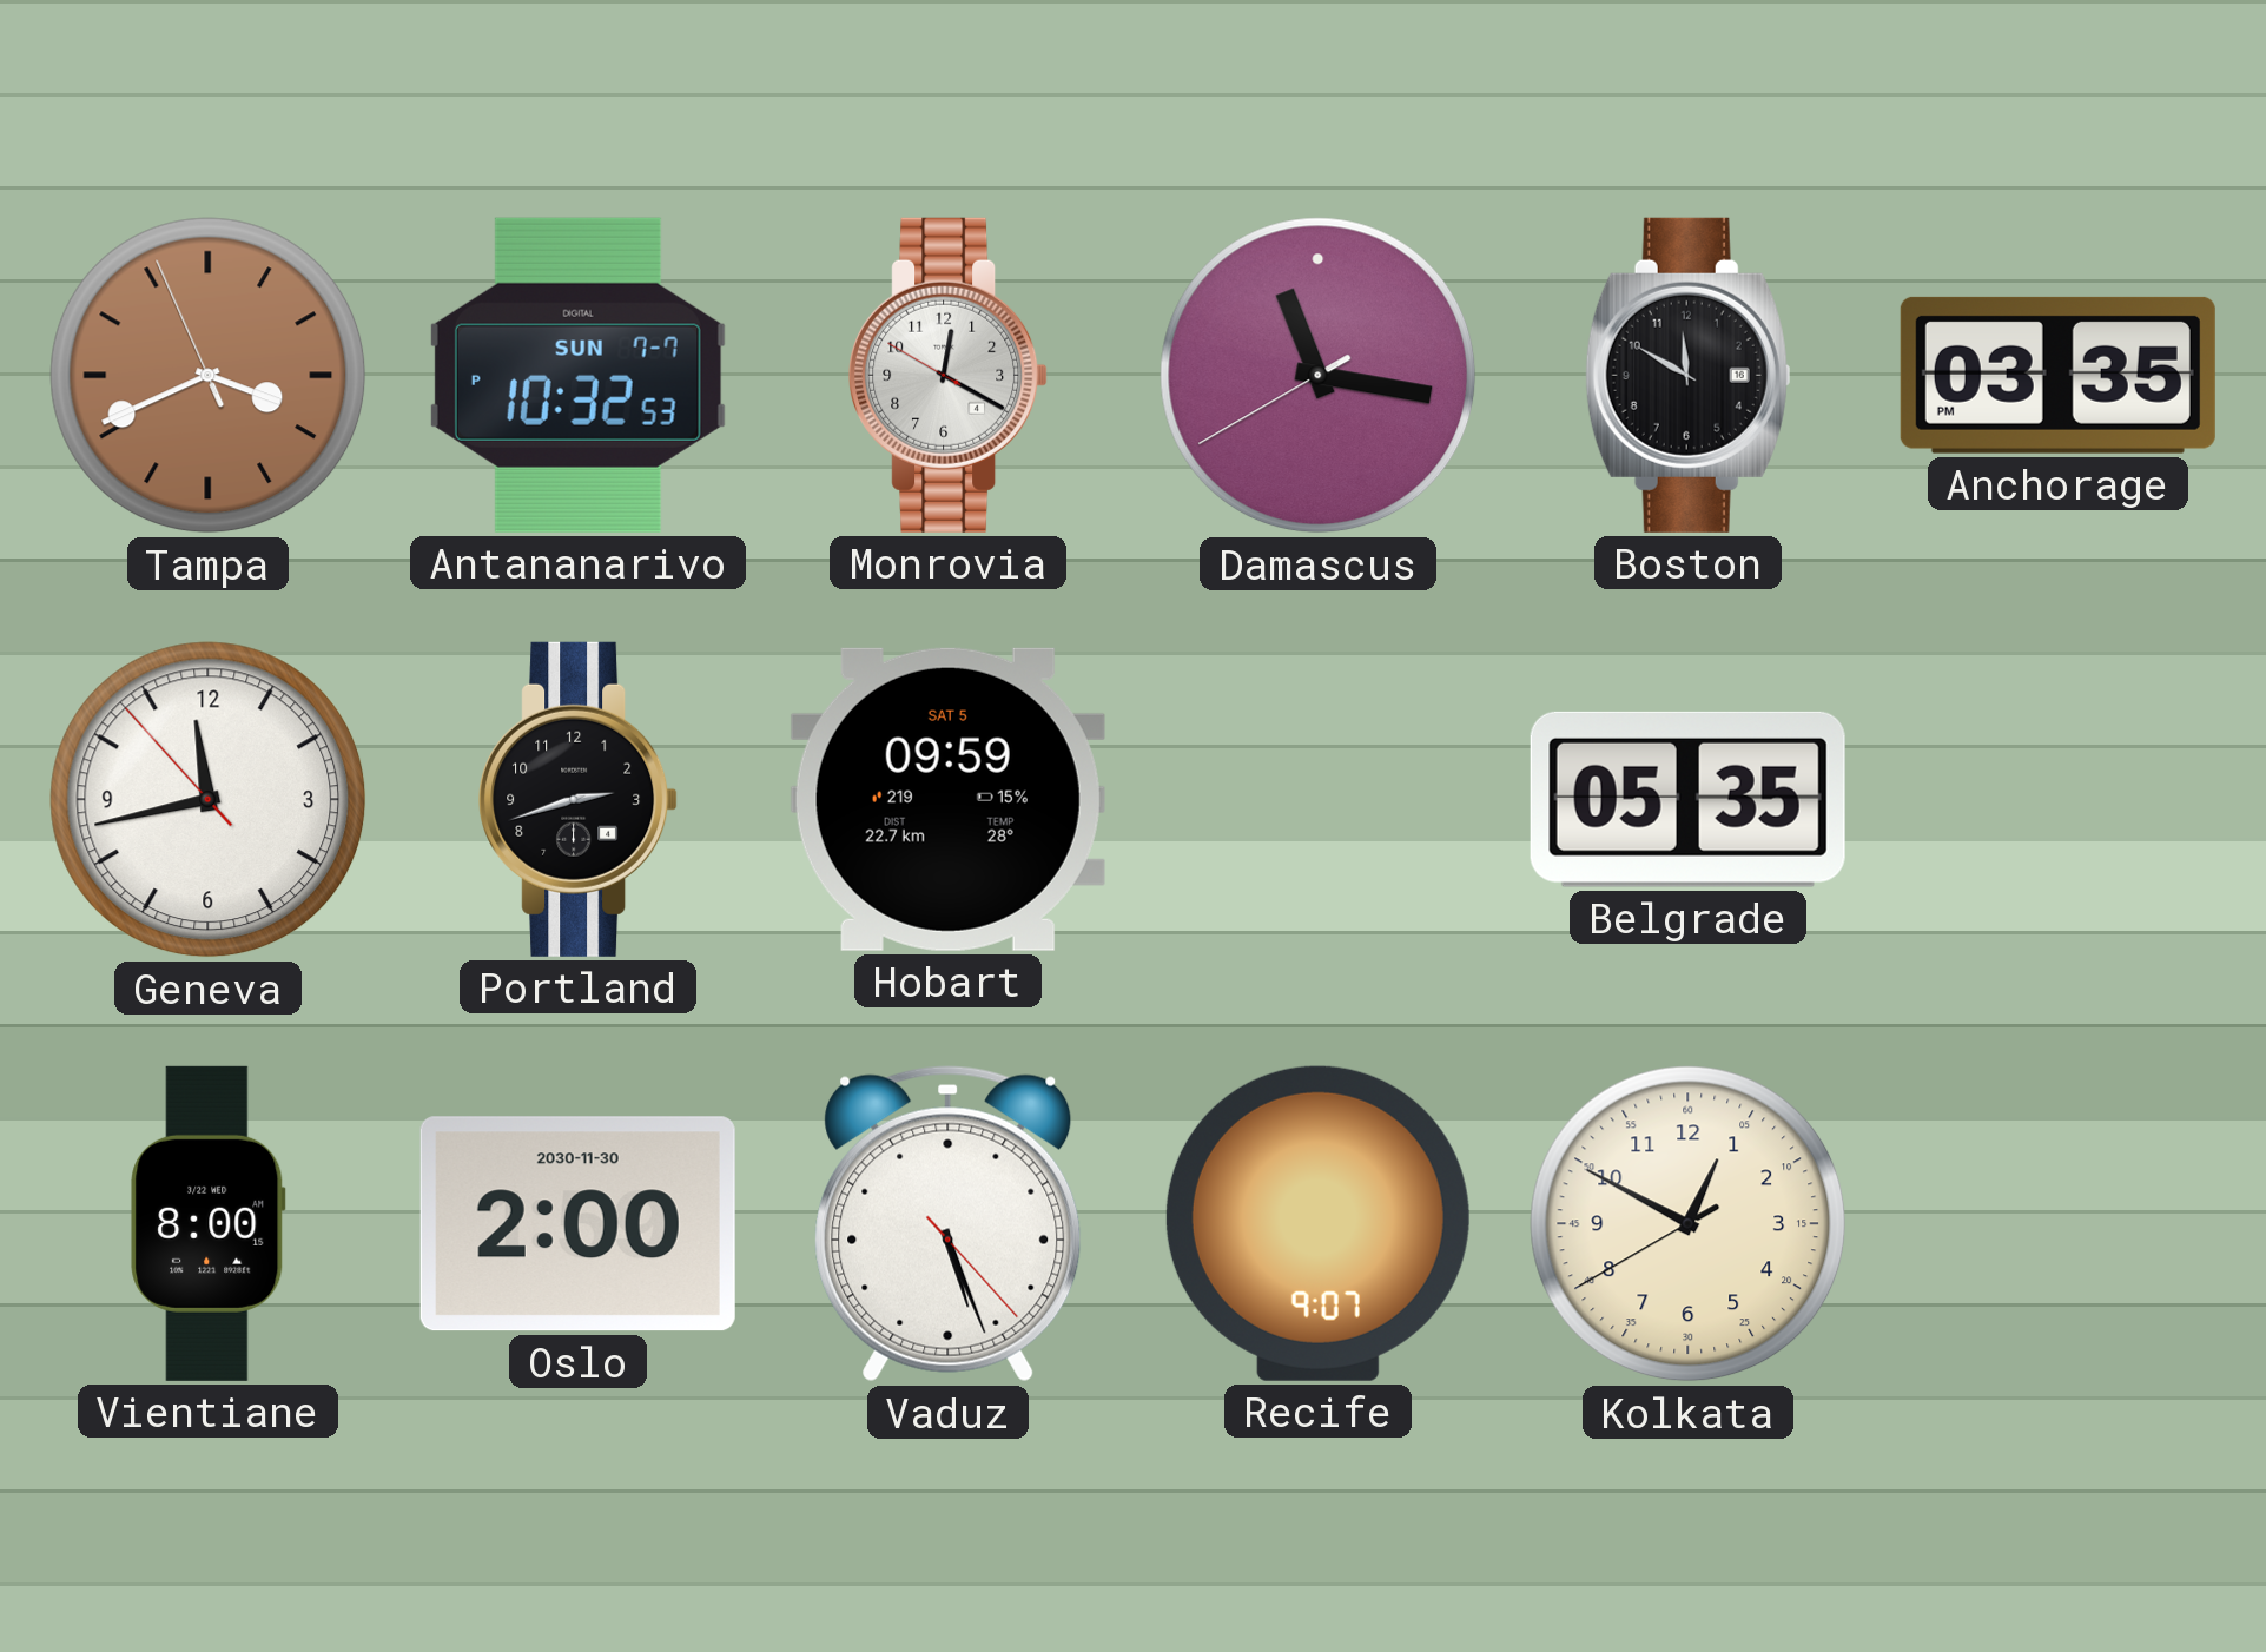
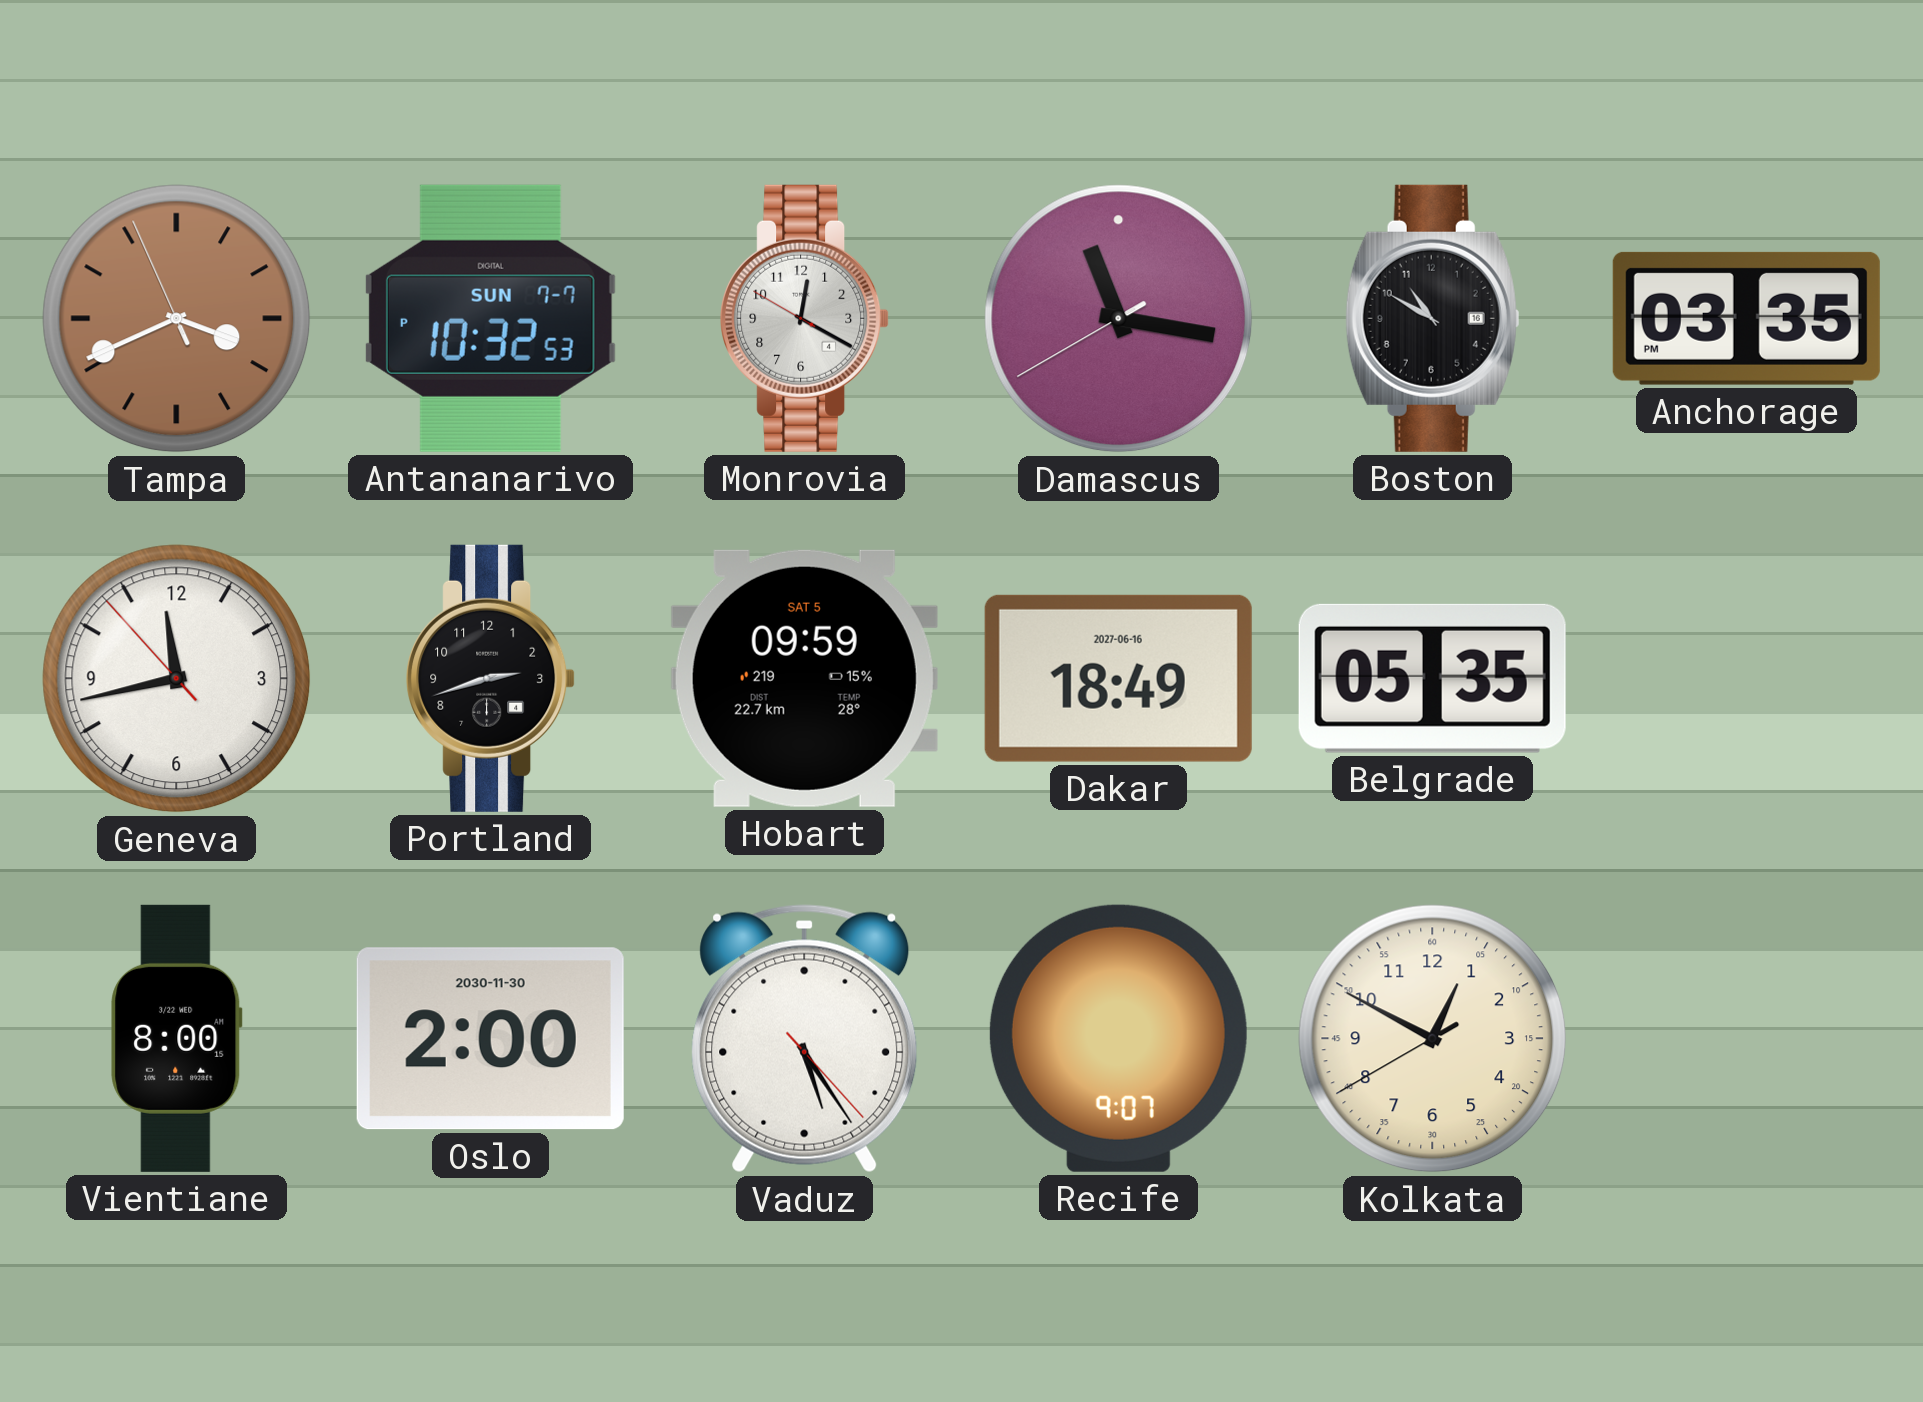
Boston: 11:50 -> 10:50 (1432, 318)
Dakar: none -> 18:49 (1118, 678)
Vaduz: 5:26 -> 5:24 (805, 1039)
